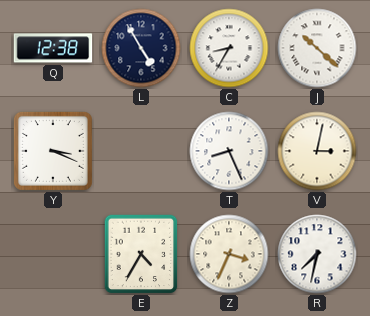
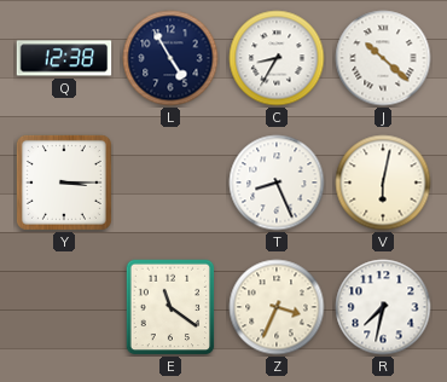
Y: 3:19 -> 3:15 (64, 183)
V: 3:02 -> 6:02 (383, 183)
E: 4:35 -> 11:21 (170, 307)
